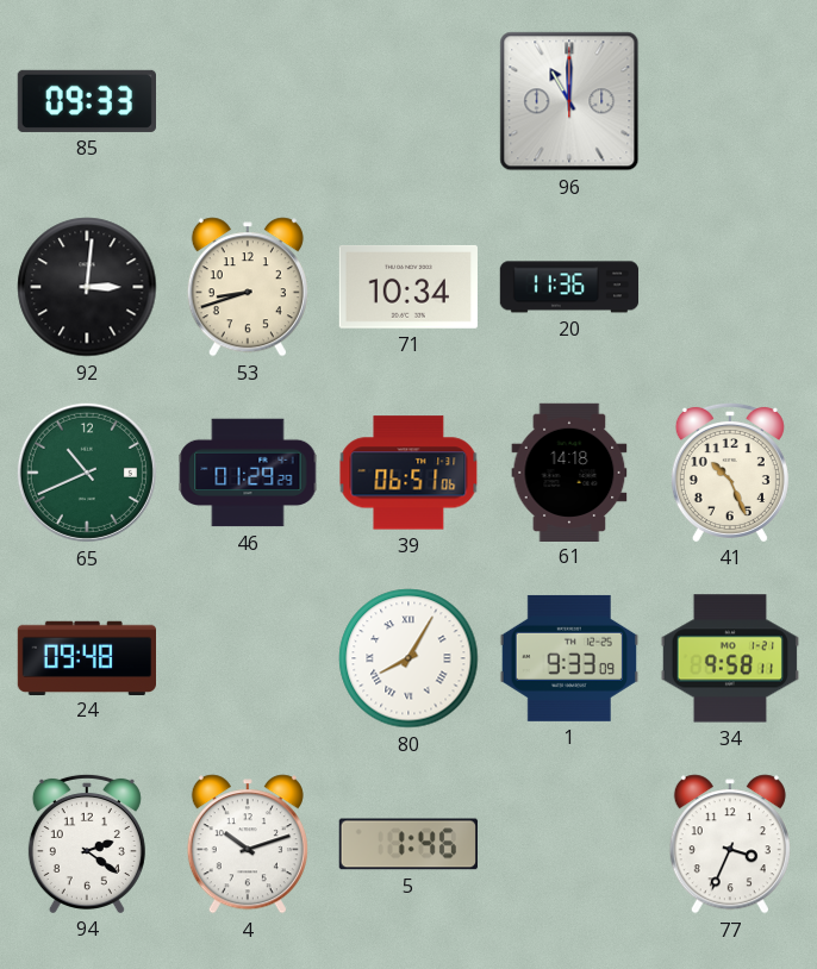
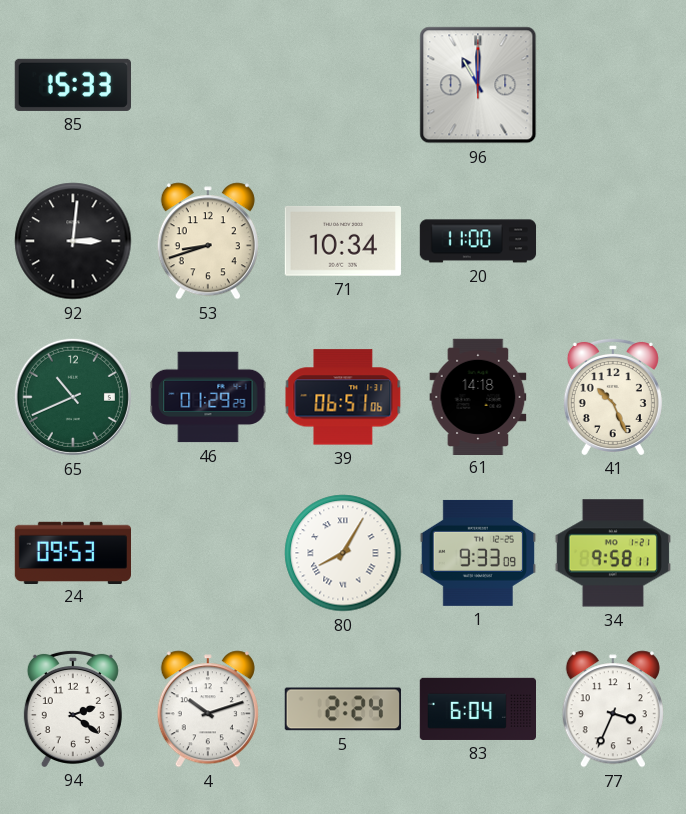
85: 09:33 -> 15:33 (72, 85)
20: 11:36 -> 11:00 (478, 241)
24: 09:48 -> 09:53 (72, 552)
5: 1:46 -> 2:24 (343, 709)
83: none -> 6:04 (477, 709)
